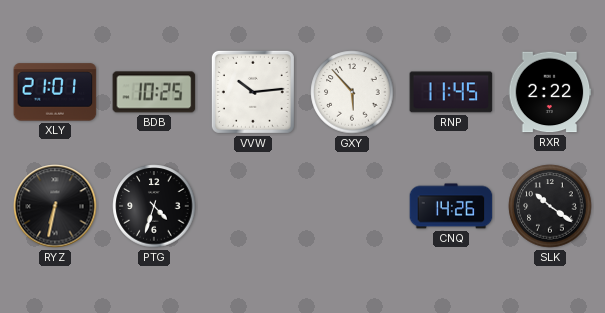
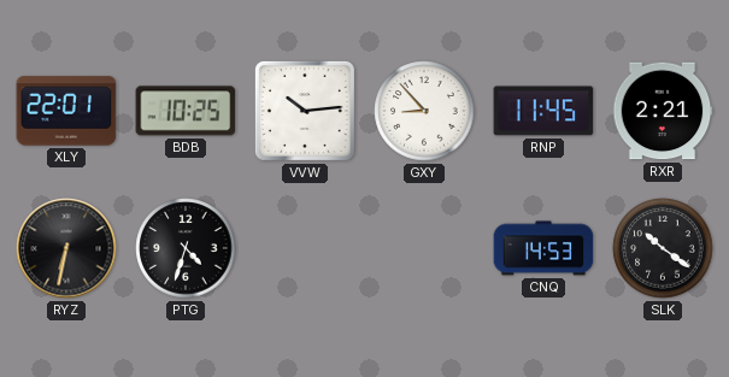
XLY: 21:01 -> 22:01 (66, 111)
GXY: 5:53 -> 8:53 (424, 111)
RXR: 2:22 -> 2:21 (663, 111)
CNQ: 14:26 -> 14:53 (543, 248)
